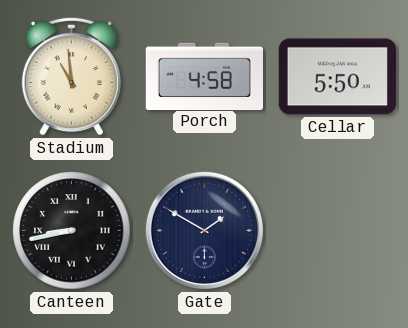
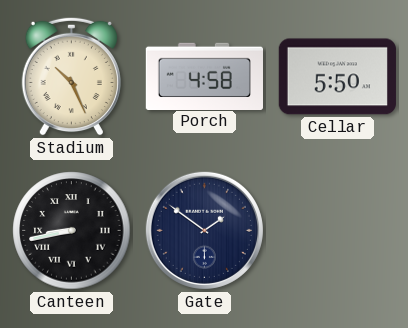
Stadium: 10:59 -> 10:26 (71, 76)
Gate: 1:50 -> 1:51 (204, 230)
